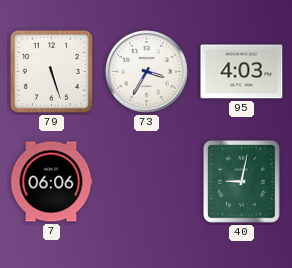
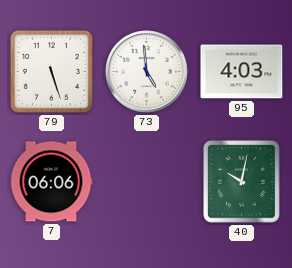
73: 3:35 -> 4:59 (147, 72)
40: 9:02 -> 10:02 (242, 182)
